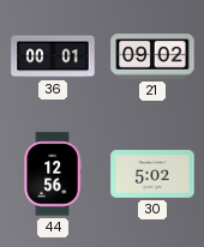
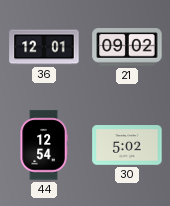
36: 00:01 -> 12:01 (44, 47)
44: 12:56 -> 12:54 (44, 145)
